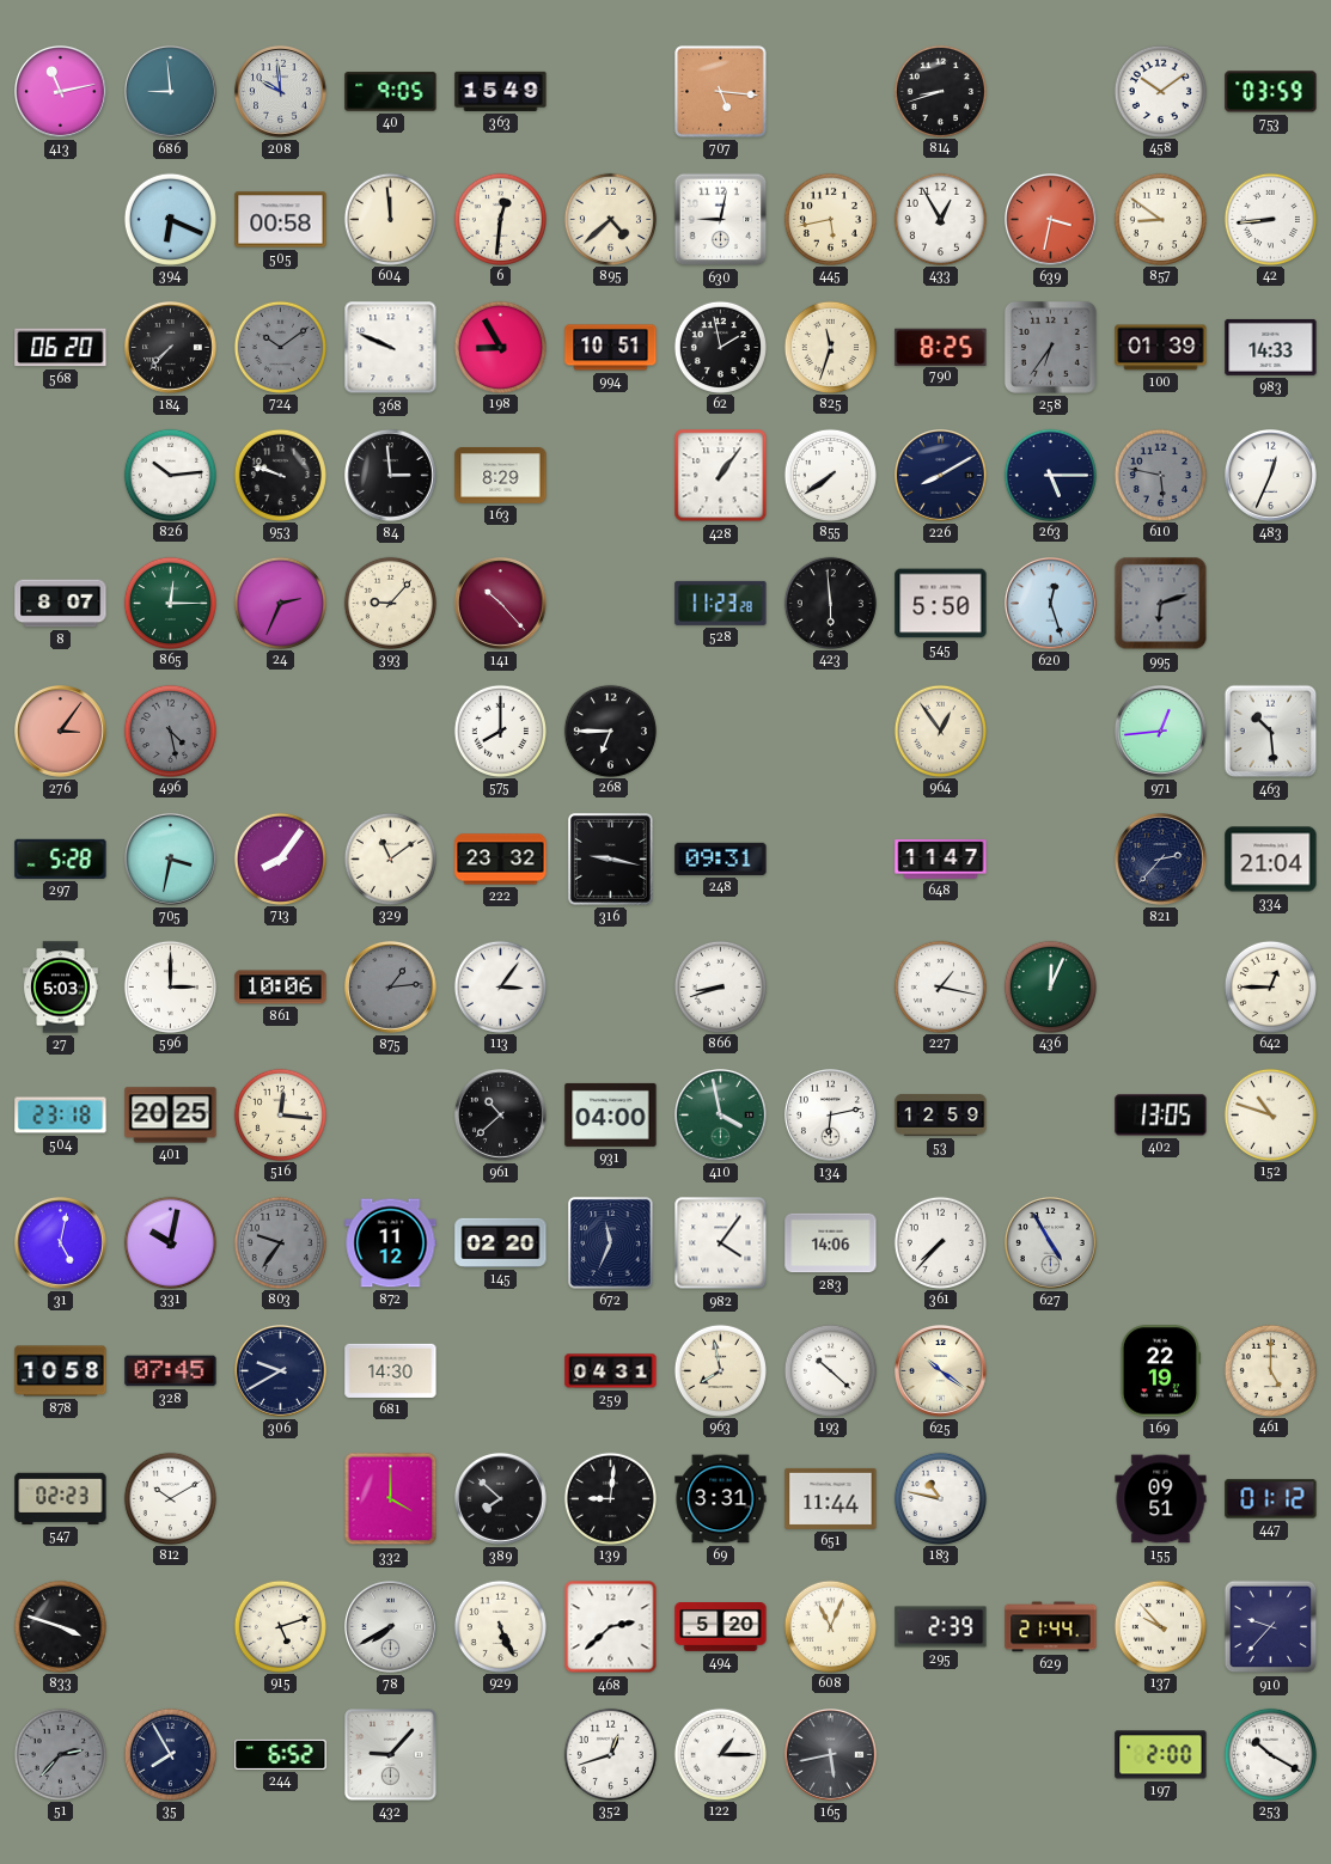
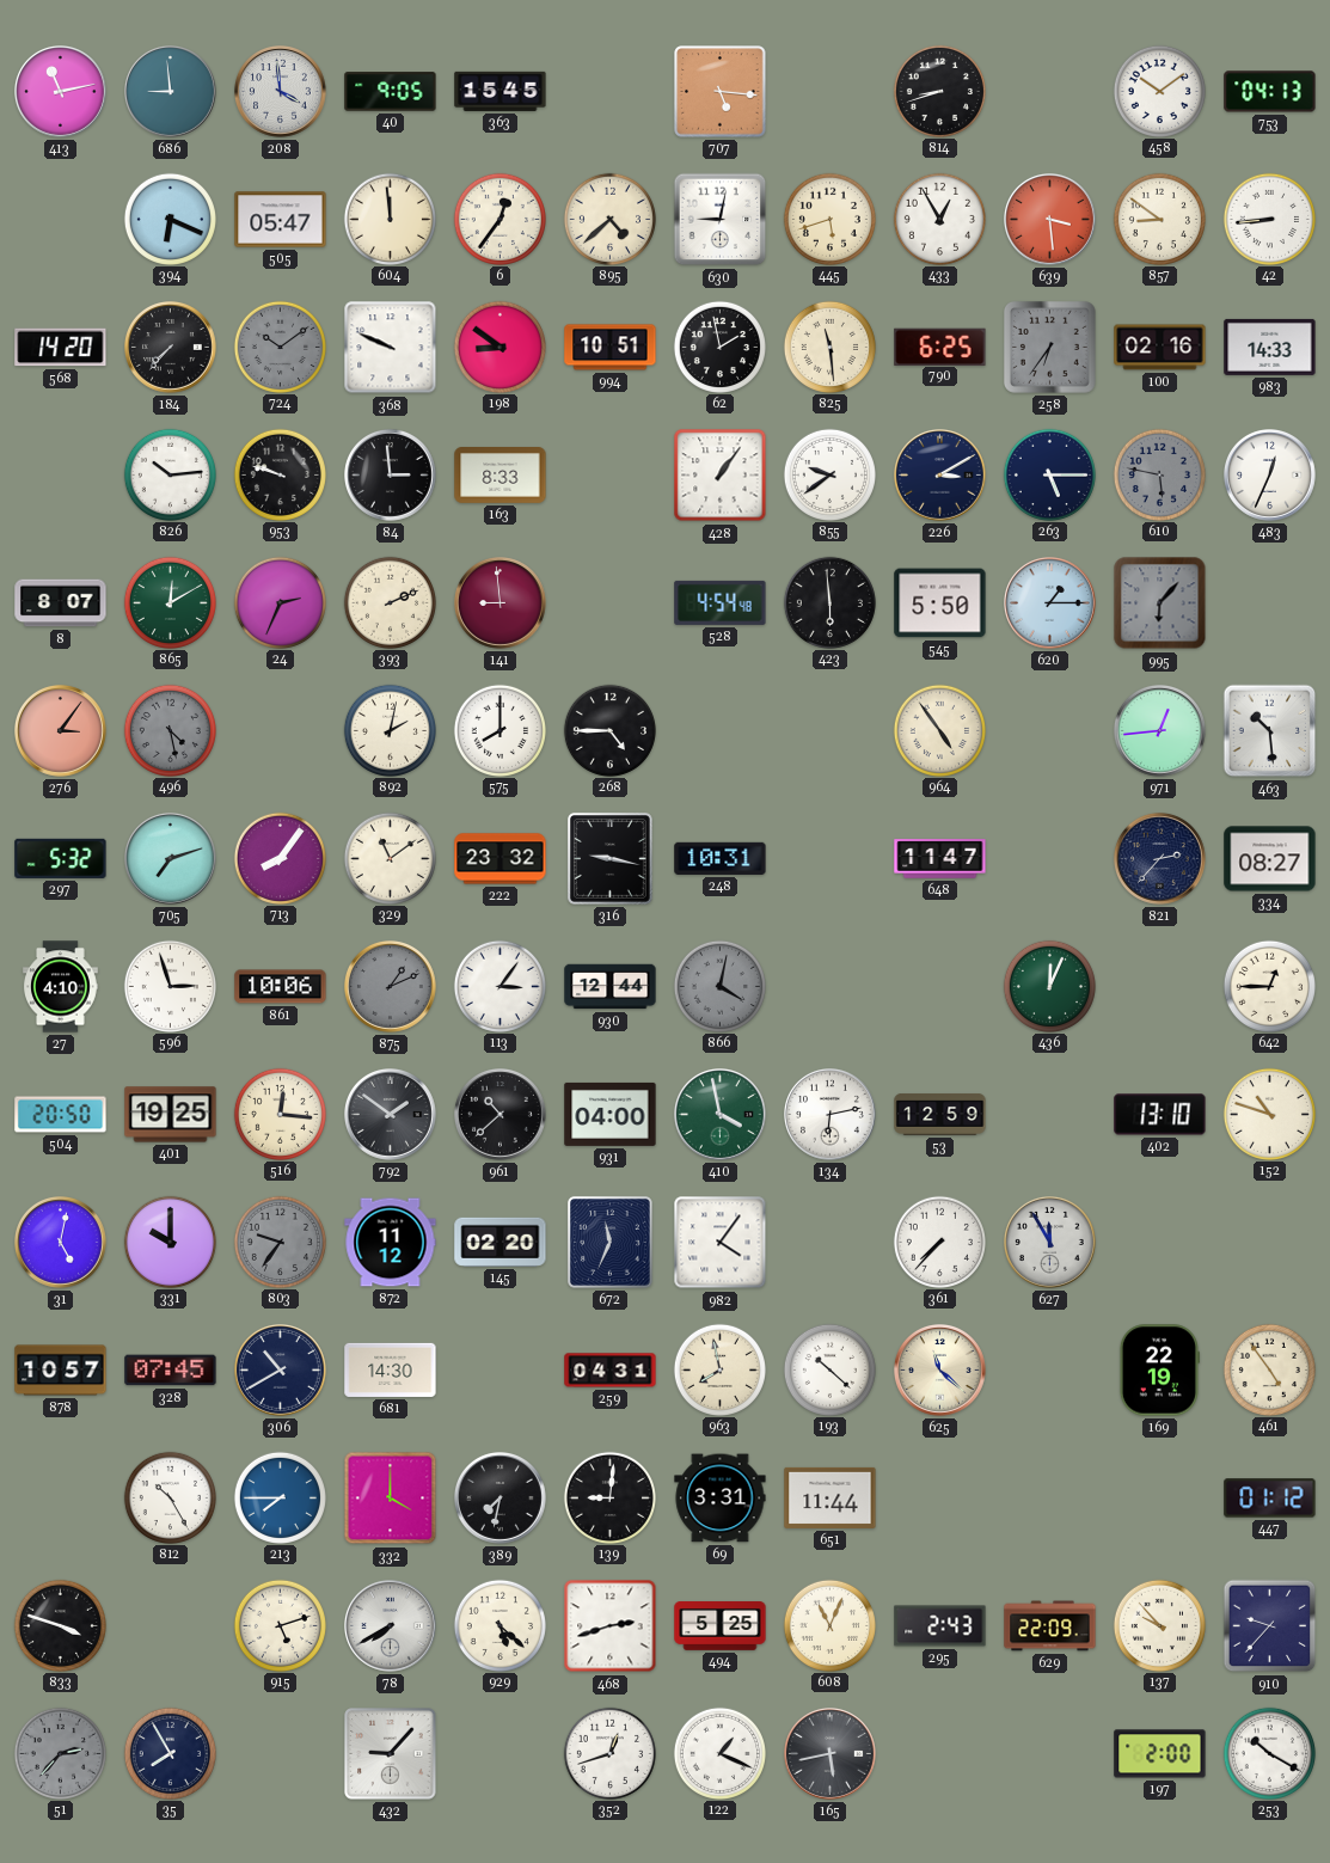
208: 9:59 -> 3:59 (281, 92)
363: 15:49 -> 15:45 (501, 91)
753: 03:59 -> 04:13 (1270, 92)
505: 00:58 -> 05:47 (281, 220)
6: 12:31 -> 12:36 (499, 219)
445: 5:43 -> 5:42 (829, 219)
639: 3:32 -> 3:29 (1050, 220)
568: 06:20 -> 14:20 (61, 348)
198: 8:55 -> 8:51 (499, 347)
825: 11:33 -> 11:29 (829, 347)
790: 8:25 -> 6:25 (940, 347)
100: 01:39 -> 02:16 (1160, 348)
163: 8:29 -> 8:33 (501, 476)
855: 7:39 -> 9:39 (829, 474)
226: 8:10 -> 3:10 (940, 476)
865: 12:15 -> 12:10 (170, 602)
393: 9:07 -> 2:11 (390, 602)
141: 10:23 -> 8:59 (501, 603)
528: 11:23 -> 4:54 (721, 602)
620: 12:27 -> 1:15 (1050, 603)
995: 6:12 -> 6:07 (1160, 603)
892: none -> 2:02 (390, 730)
268: 6:45 -> 4:45 (609, 730)
964: 12:54 -> 4:54 (939, 730)
297: 5:28 -> 5:32 (61, 858)
705: 3:32 -> 7:12 (171, 859)
248: 09:31 -> 10:31 (721, 858)
334: 21:04 -> 08:27 (1270, 859)
27: 5:03 -> 4:10 (61, 987)
596: 3:00 -> 2:57 (170, 986)
875: 1:14 -> 1:11 (391, 987)
930: none -> 12:44 (611, 987)
866: 8:42 -> 4:02 (719, 986)
866 dial: white -> grey (719, 986)
227: 1:17 -> none (940, 986)
504: 23:18 -> 20:50 (61, 1115)
401: 20:25 -> 19:25 (171, 1115)
792: none -> 1:51 (391, 1115)
402: 13:05 -> 13:10 (1160, 1115)
331: 10:02 -> 10:00 (170, 1242)
283: 14:06 -> none (831, 1243)
627: 4:55 -> 11:55 (1050, 1243)
878: 10:58 -> 10:57 (61, 1371)
306: 9:40 -> 10:40 (281, 1371)
625: 10:21 -> 11:22 (940, 1371)
461: 5:00 -> 4:54 (1269, 1369)
547: 02:23 -> none (61, 1498)
812: 10:10 -> 10:25 (170, 1497)
213: none -> 7:45 (280, 1497)
389: 7:52 -> 7:32 (501, 1499)
183: 10:47 -> none (940, 1498)
155: 09:51 -> none (1161, 1499)
929: 5:26 -> 5:22 (499, 1625)
468: 2:38 -> 2:42 (611, 1626)
494: 5:20 -> 5:25 (721, 1626)
295: 2:39 -> 2:43 (940, 1626)
629: 21:44 -> 22:09 (1050, 1626)
244: 6:52 -> none (281, 1754)
122: 1:15 -> 1:19 (719, 1753)
